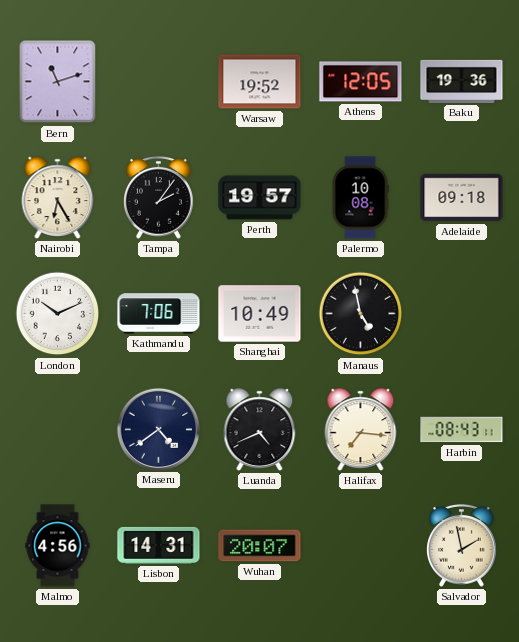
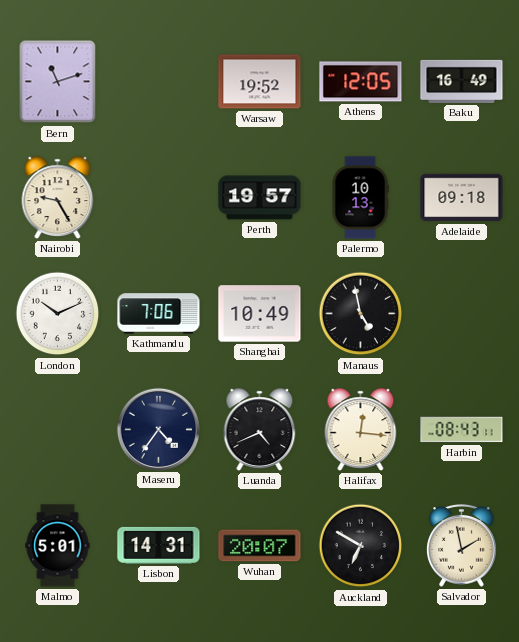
Baku: 19:36 -> 16:49 (462, 81)
Nairobi: 6:25 -> 9:25 (58, 198)
Tampa: 2:06 -> none (159, 197)
Palermo: 10:08 -> 10:13 (360, 198)
Maseru: 4:39 -> 4:36 (158, 429)
Halifax: 7:16 -> 12:16 (361, 430)
Malmo: 4:56 -> 5:01 (58, 546)
Auckland: none -> 6:50 (361, 546)
